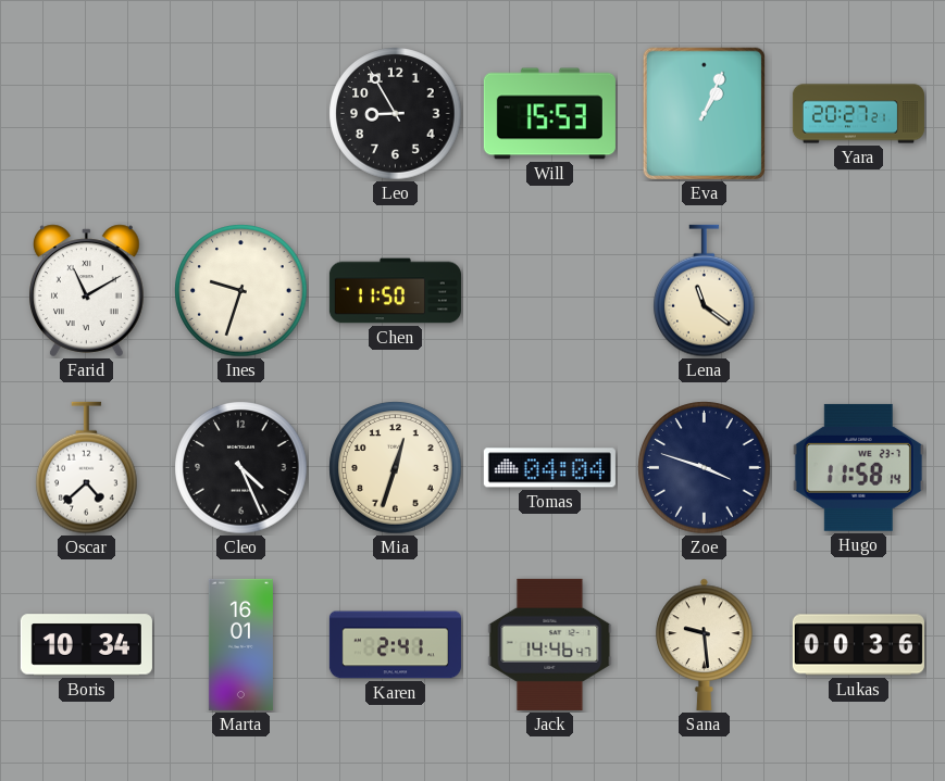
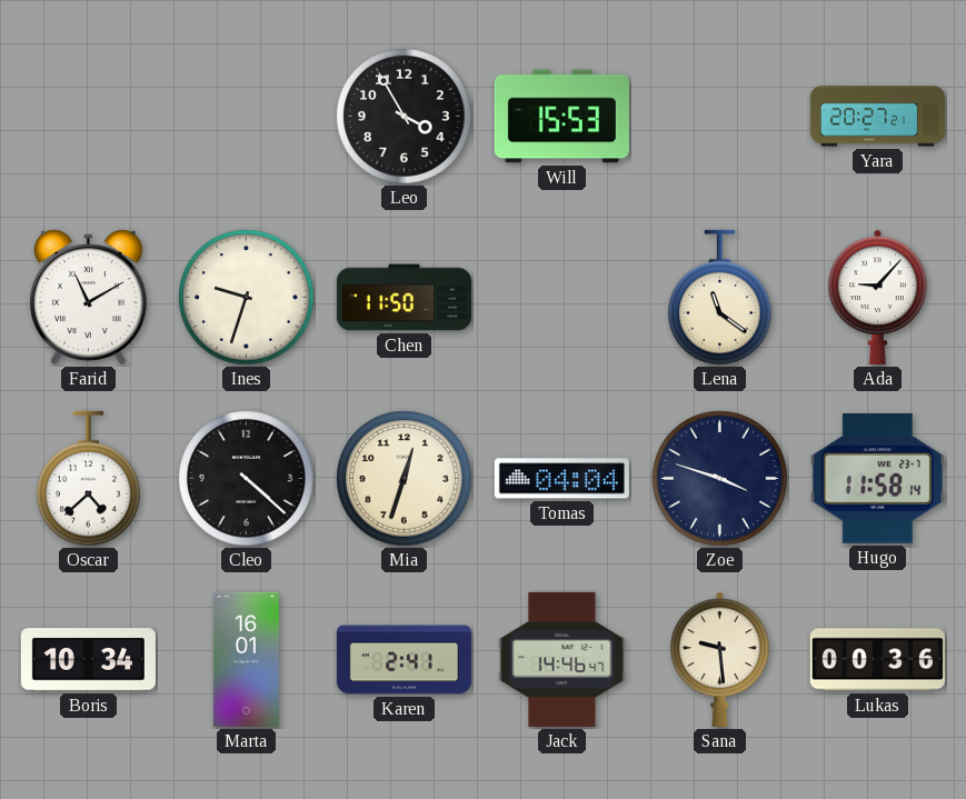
Leo: 8:55 -> 3:55 (405, 117)
Eva: 1:04 -> none (705, 114)
Ada: none -> 9:07 (878, 297)
Cleo: 4:26 -> 4:22 (247, 479)
